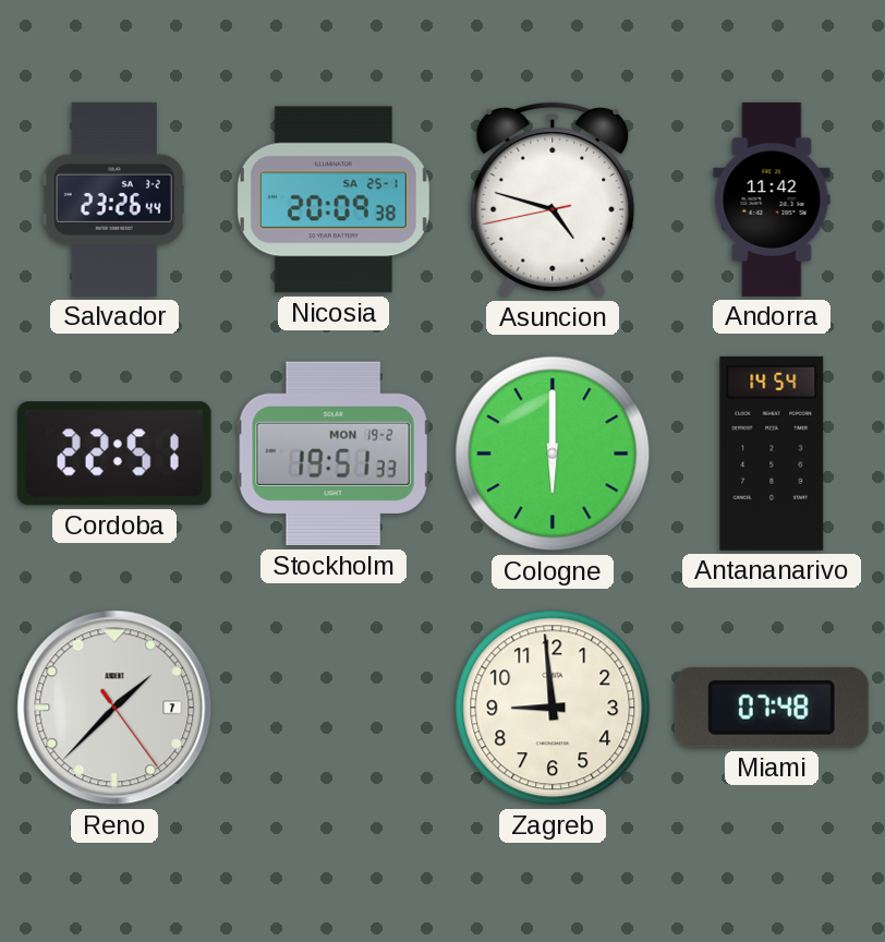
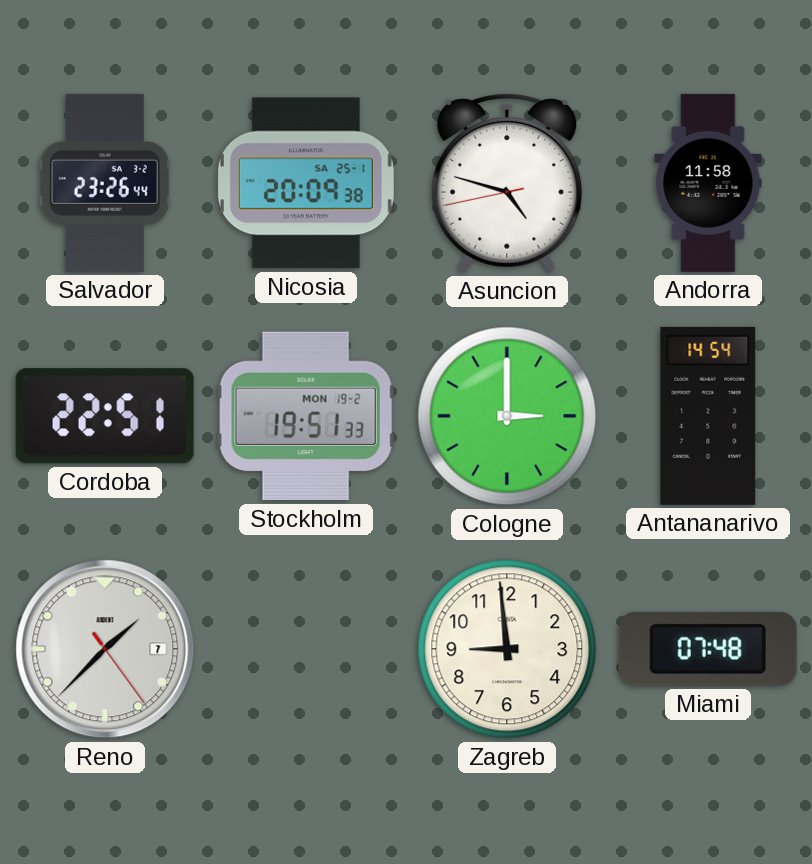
Andorra: 11:42 -> 11:58 (708, 183)
Cologne: 6:00 -> 3:00 (507, 416)
